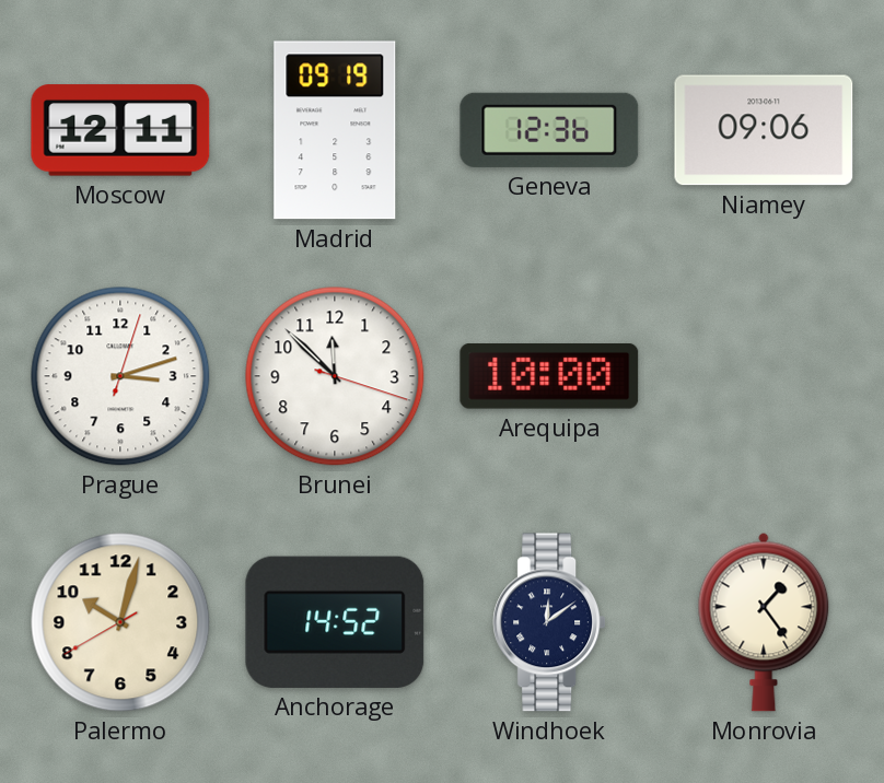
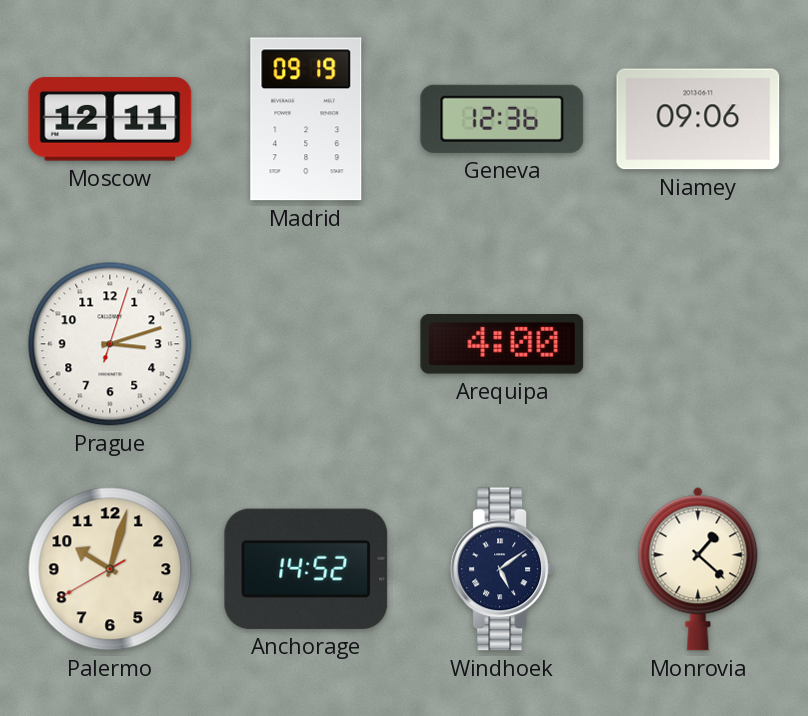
Brunei: 11:52 -> none (335, 376)
Arequipa: 10:00 -> 4:00 (502, 345)
Windhoek: 12:09 -> 5:09 (502, 569)
Monrovia: 1:24 -> 1:22 (698, 569)
